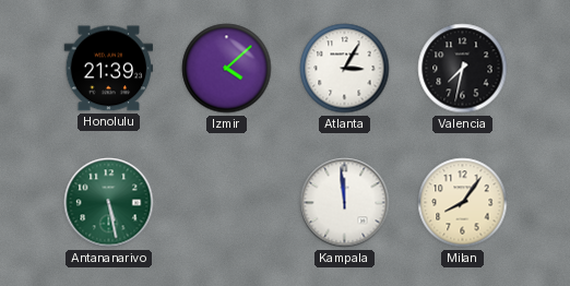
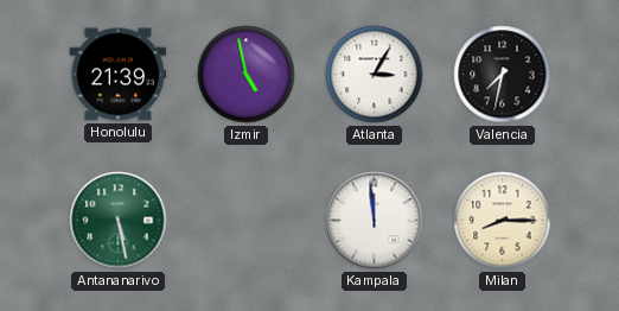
Izmir: 4:08 -> 4:58 (247, 75)
Milan: 8:06 -> 8:15 (503, 221)
